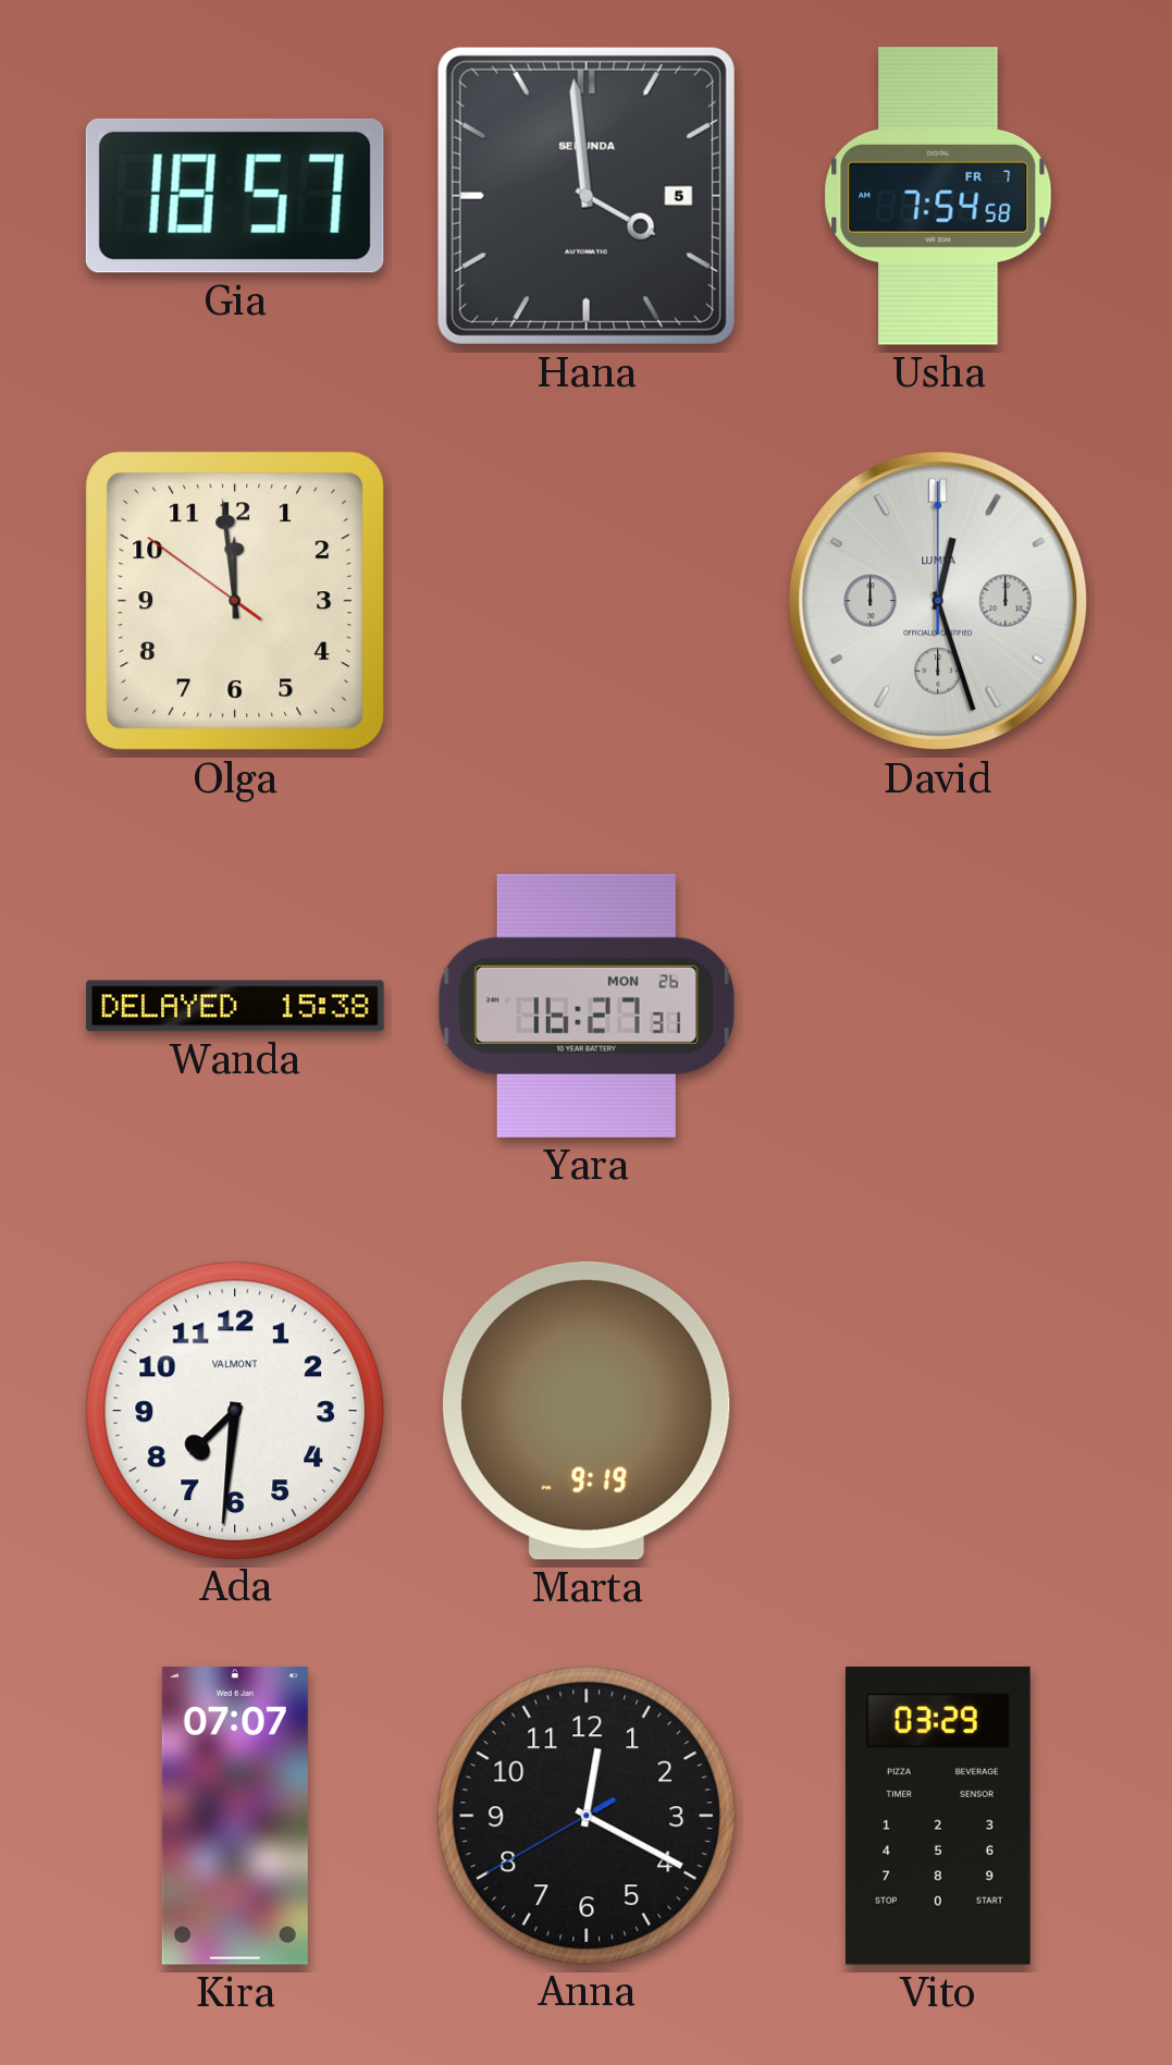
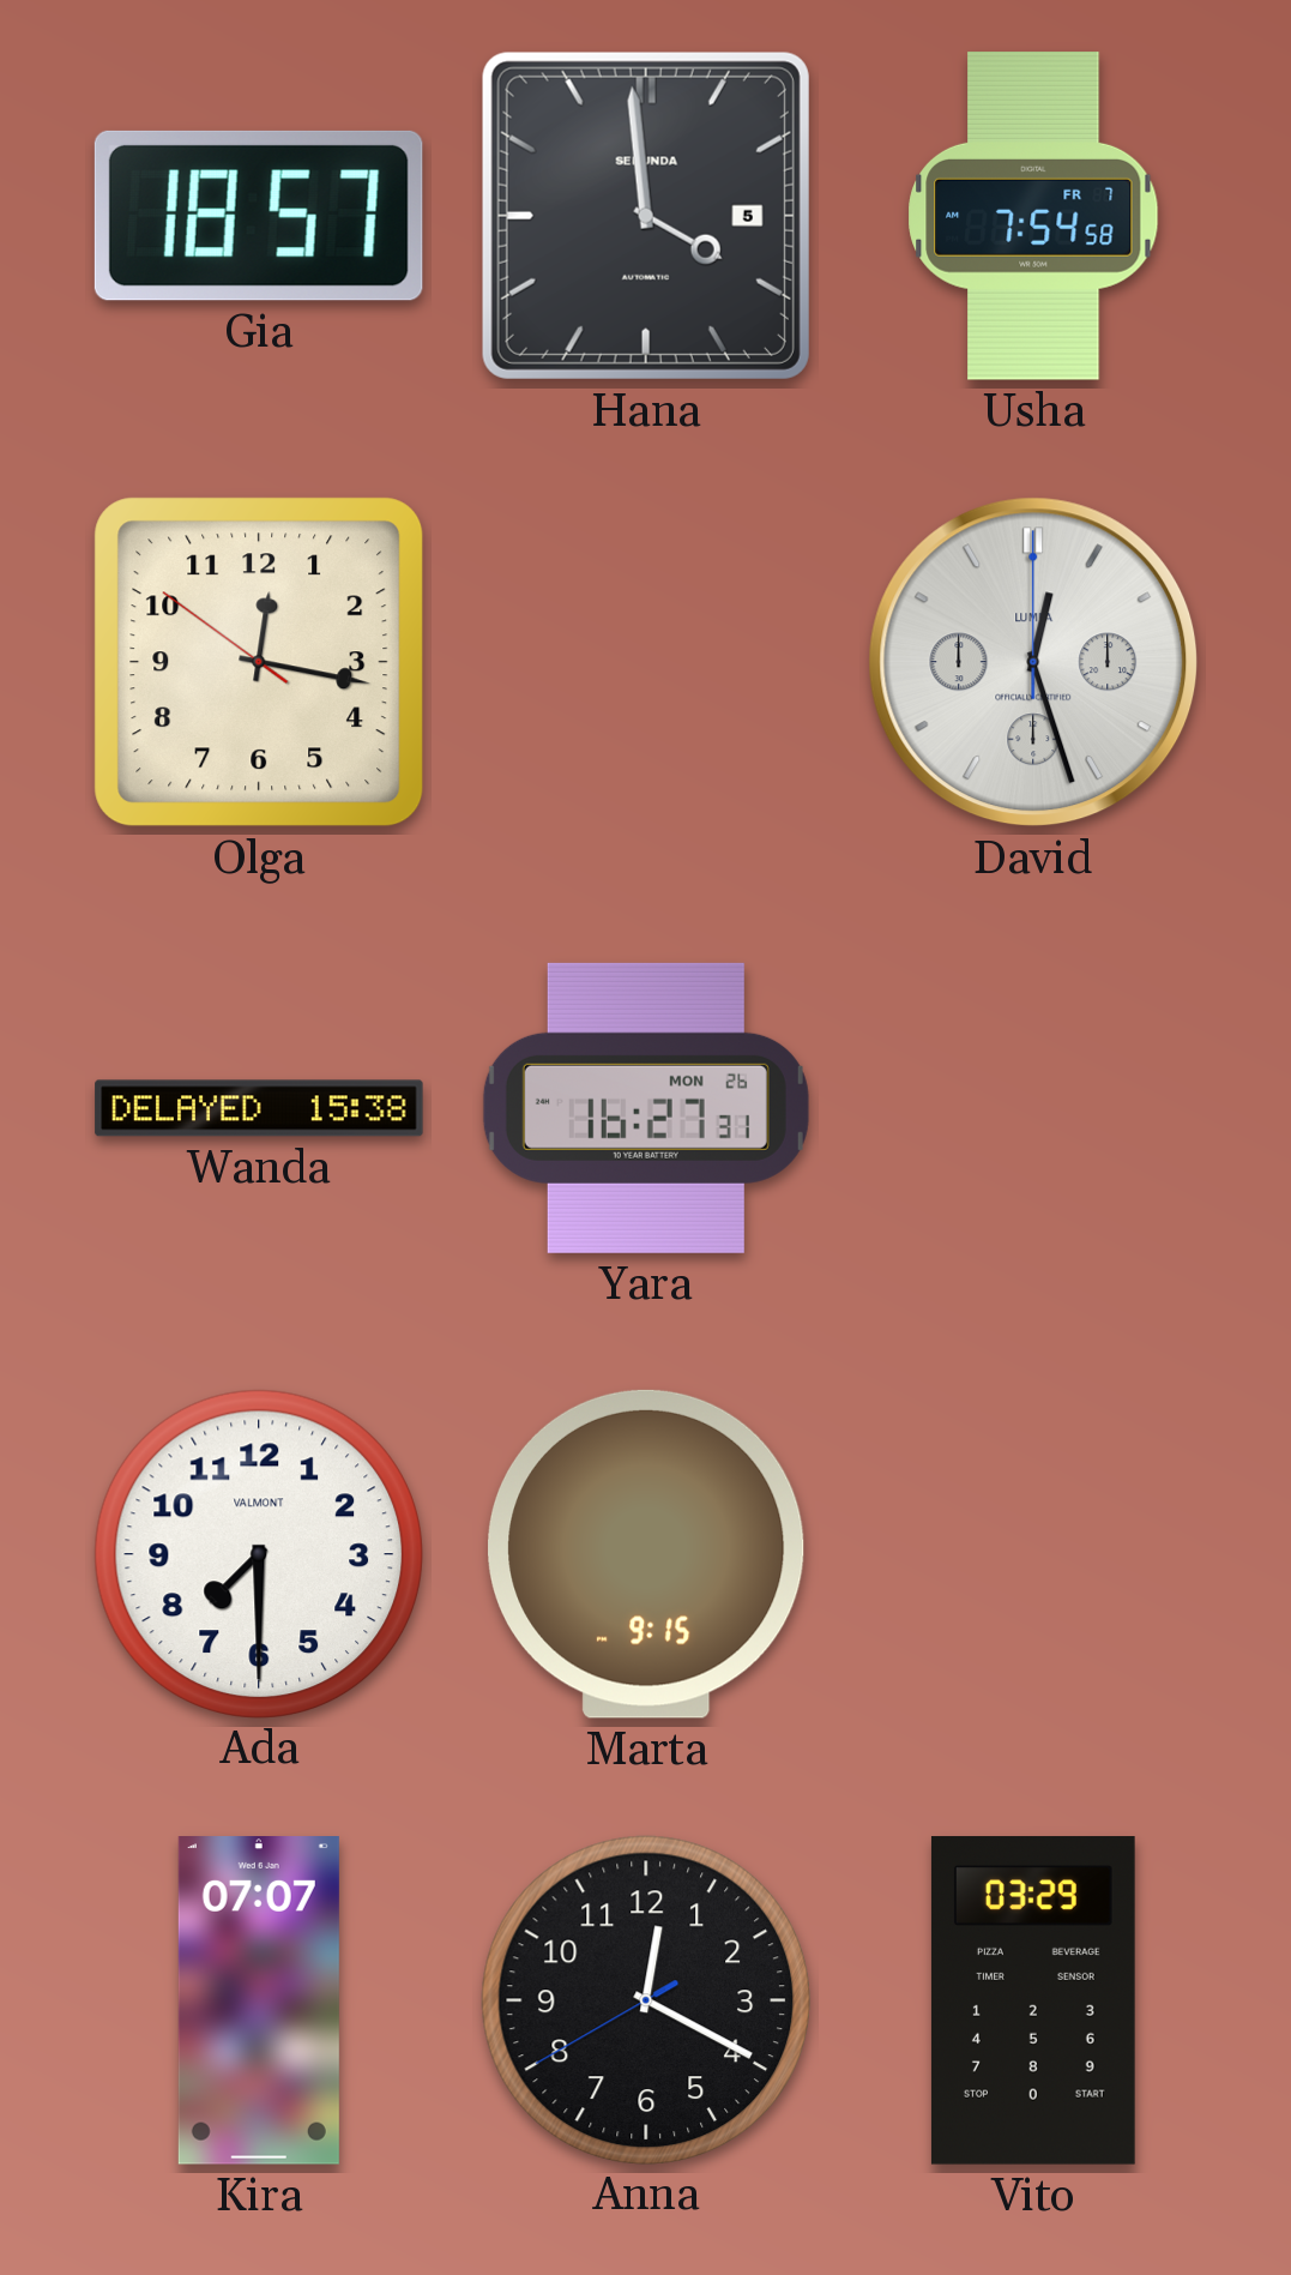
Olga: 11:58 -> 12:16 (259, 662)
Ada: 7:31 -> 7:30 (258, 1553)
Marta: 9:19 -> 9:15 (646, 1554)
